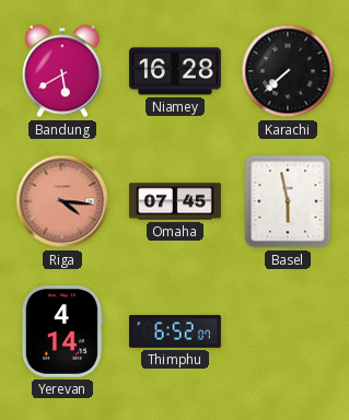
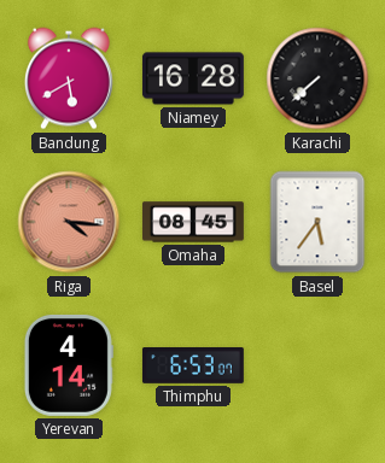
Omaha: 07:45 -> 08:45 (193, 222)
Basel: 5:58 -> 5:36 (317, 222)
Thimphu: 6:52 -> 6:53 (193, 367)
